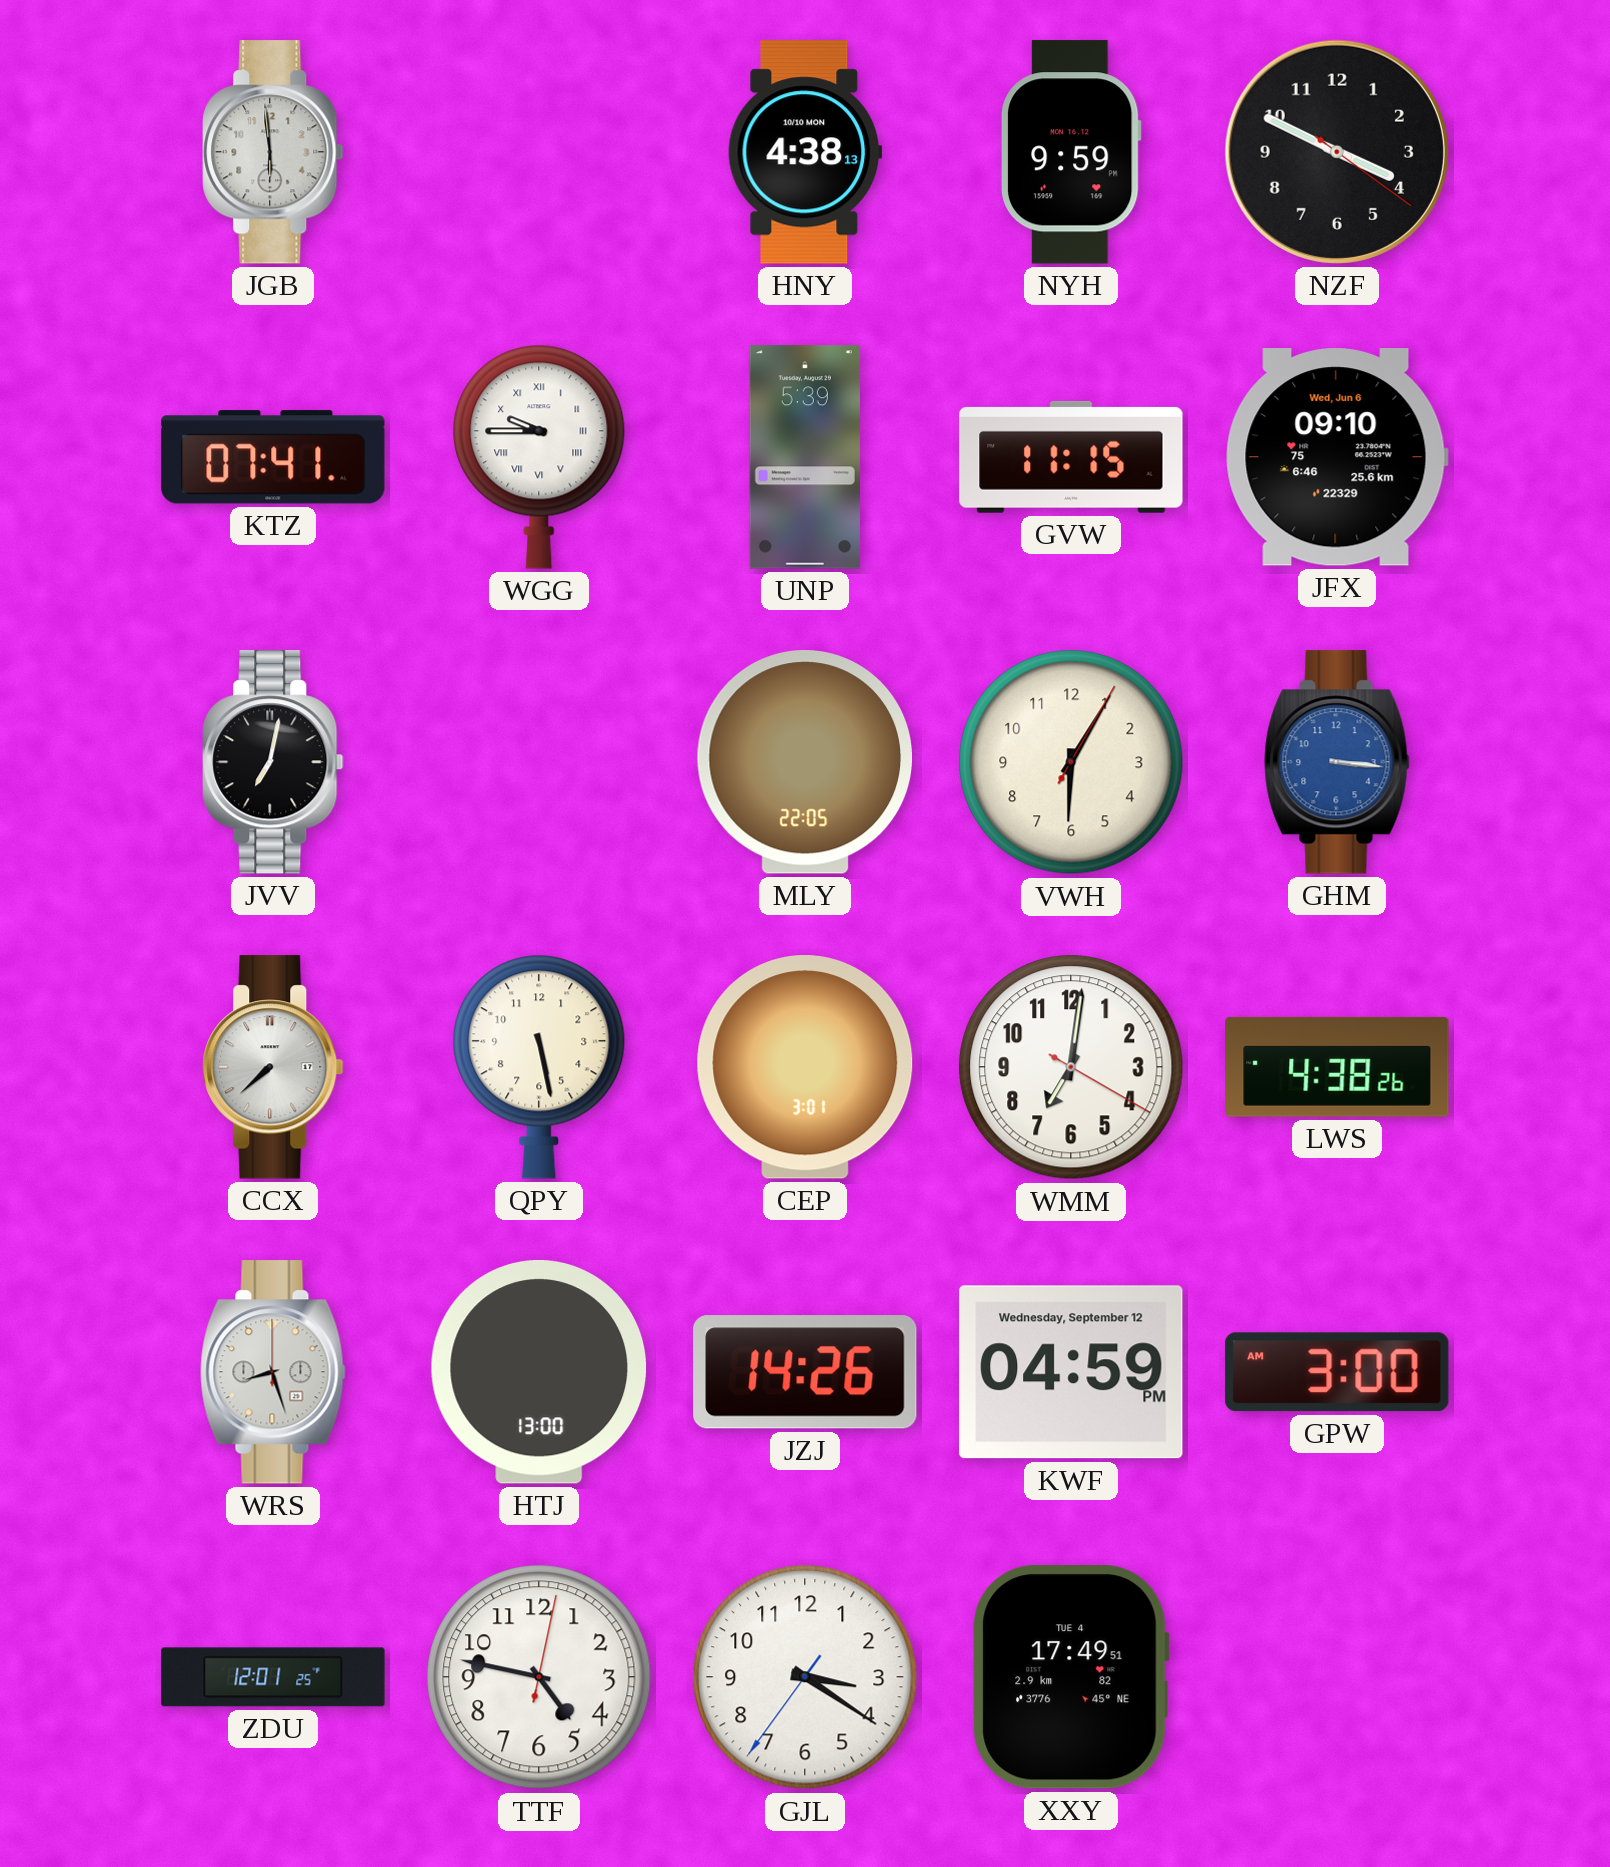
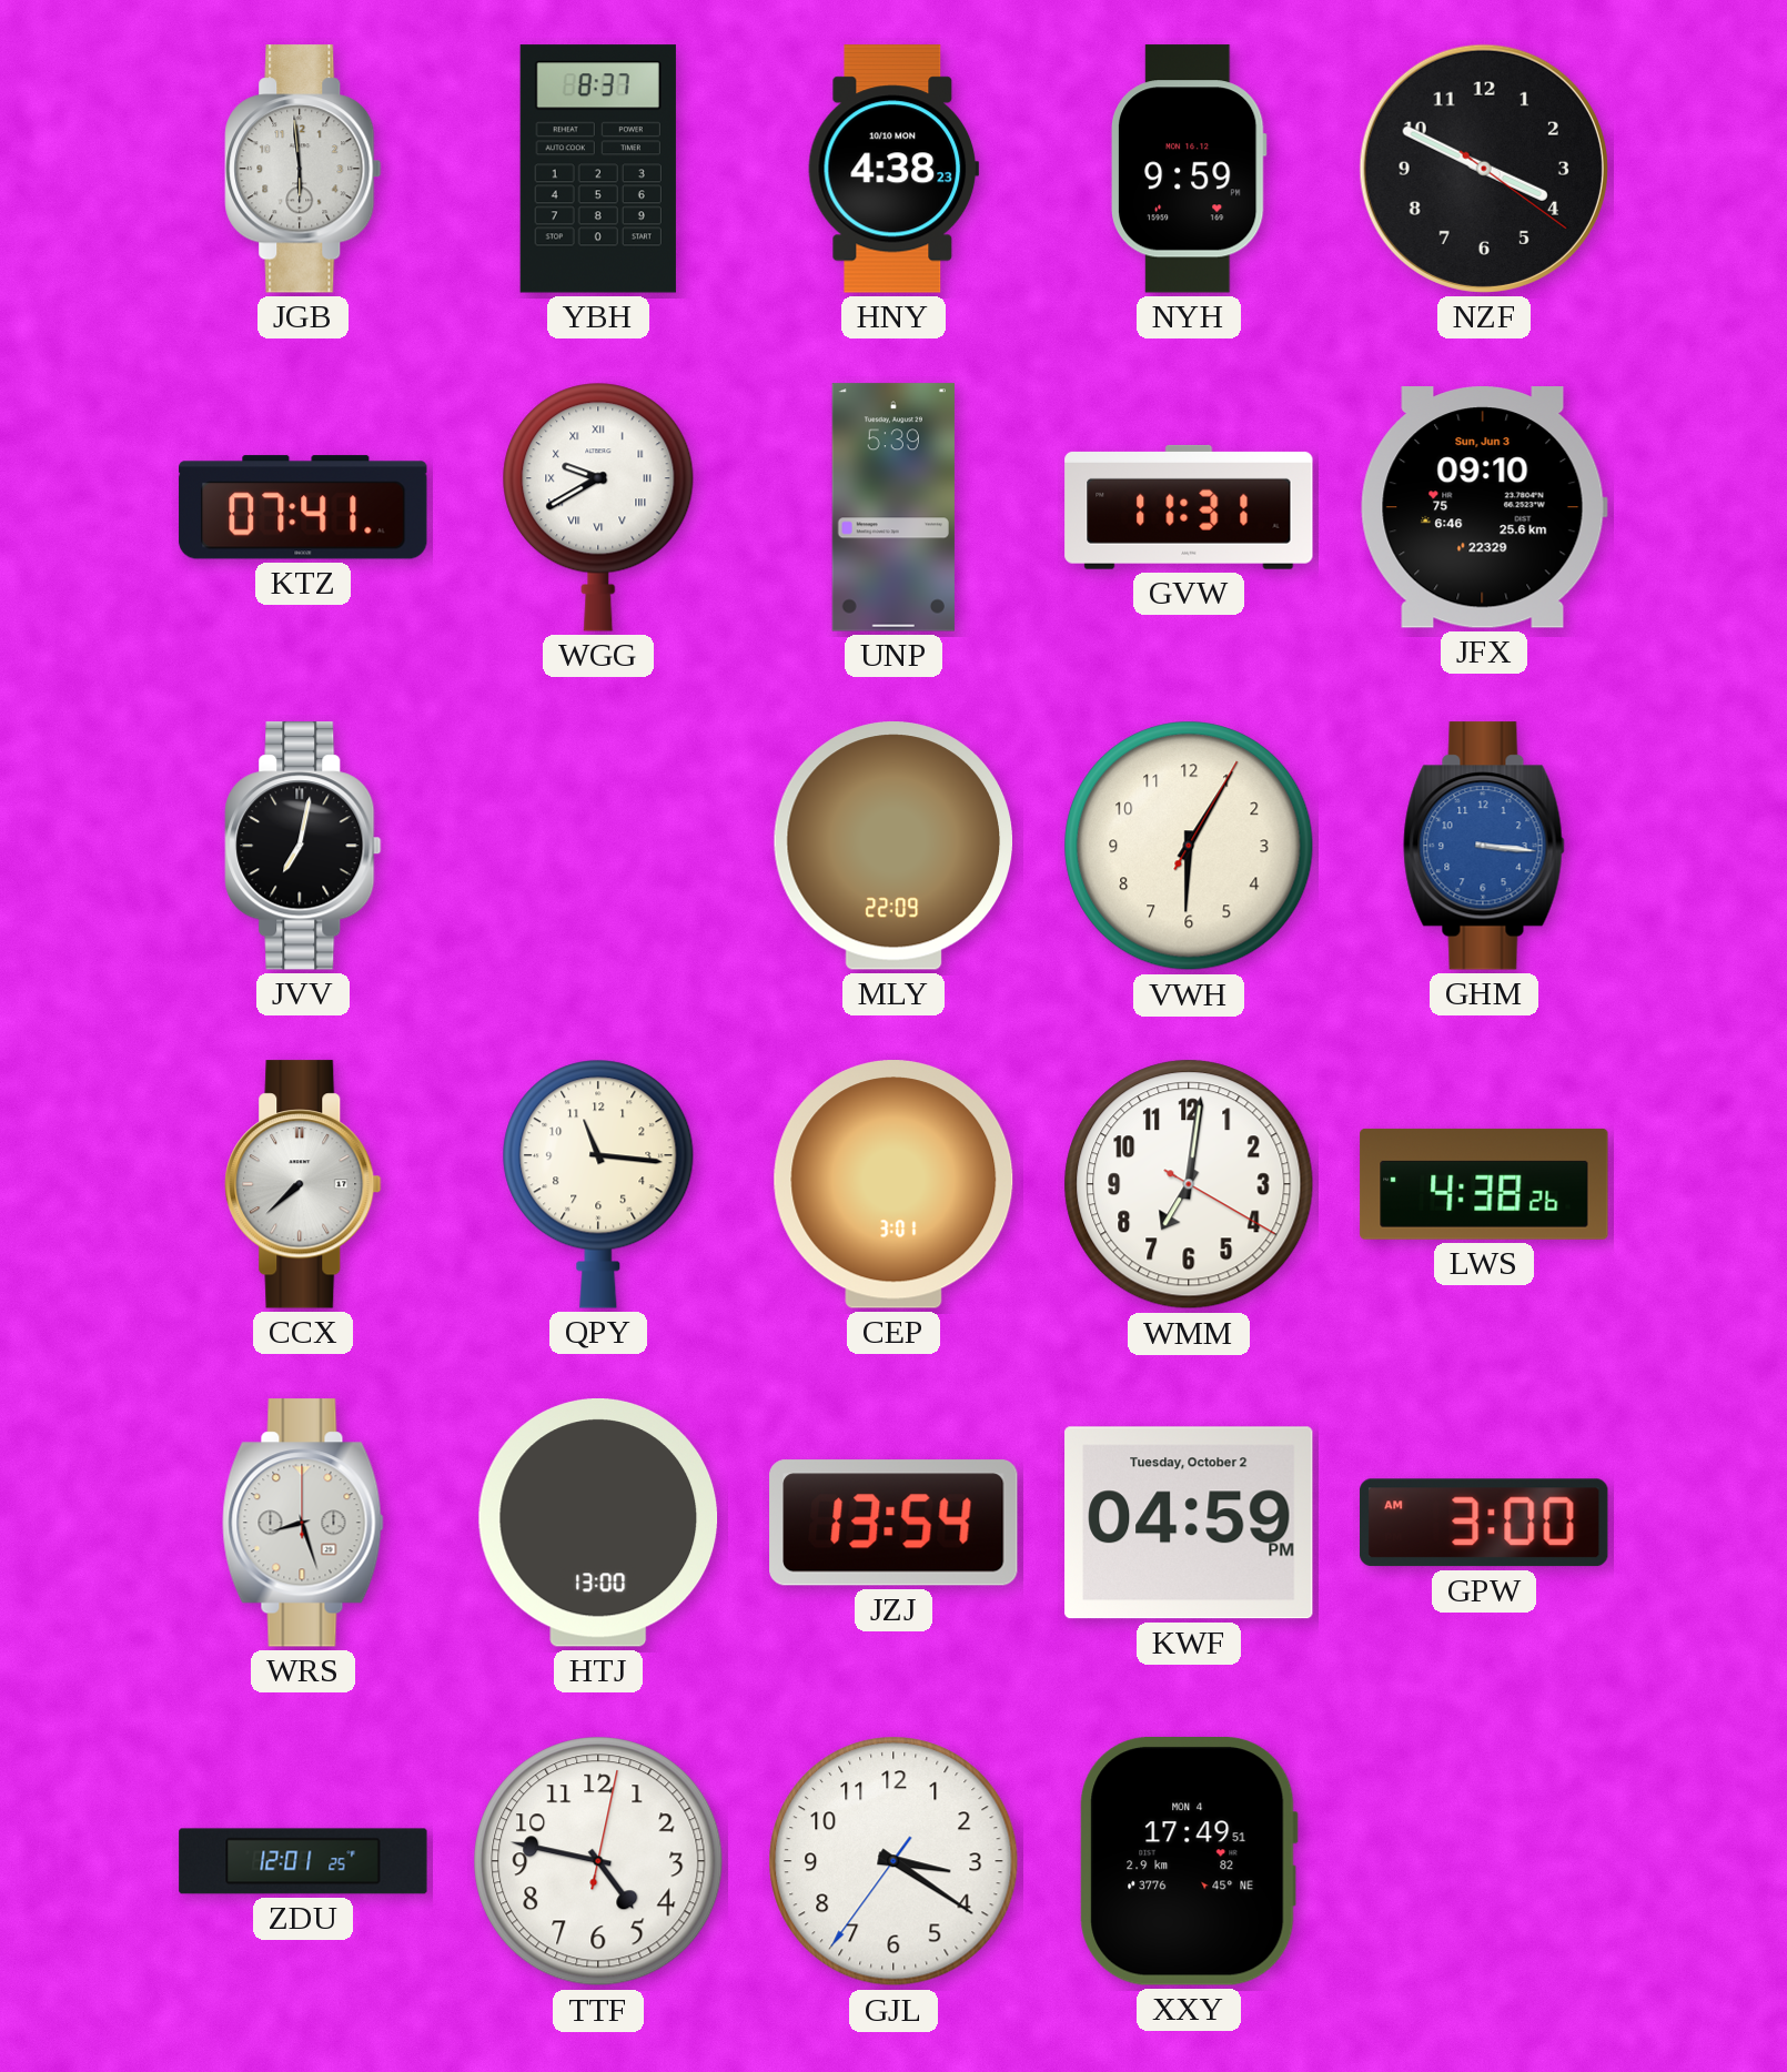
YBH: none -> 8:37 (598, 169)
HNY: 4:38:13 -> 4:38:23 (893, 169)
WGG: 9:45 -> 9:40 (598, 507)
GVW: 11:15 -> 11:31 (1189, 507)
JFX date: Wed, Jun 6 -> Sun, Jun 3 (1484, 507)
MLY: 22:05 -> 22:09 (892, 846)
QPY: 5:28 -> 11:16 (598, 1184)
JZJ: 14:26 -> 13:54 (893, 1523)
KWF date: Wednesday, September 12 -> Tuesday, October 2 (1189, 1523)
XXY date: TUE 4 -> MON 4 (1189, 1862)
